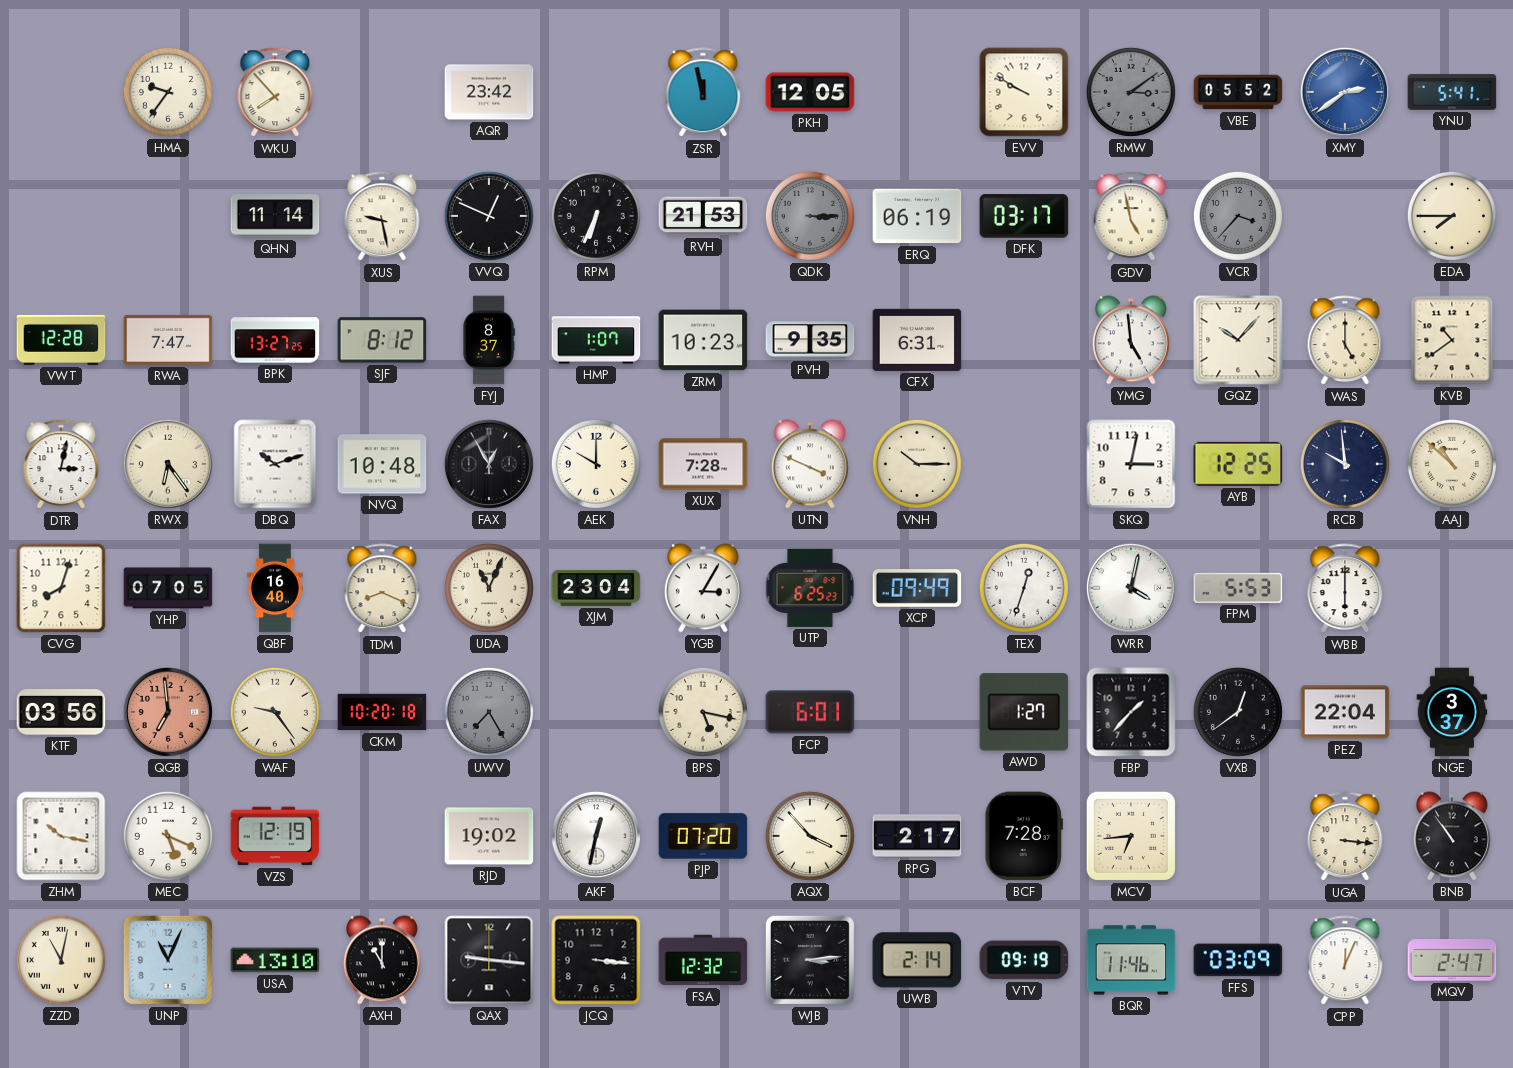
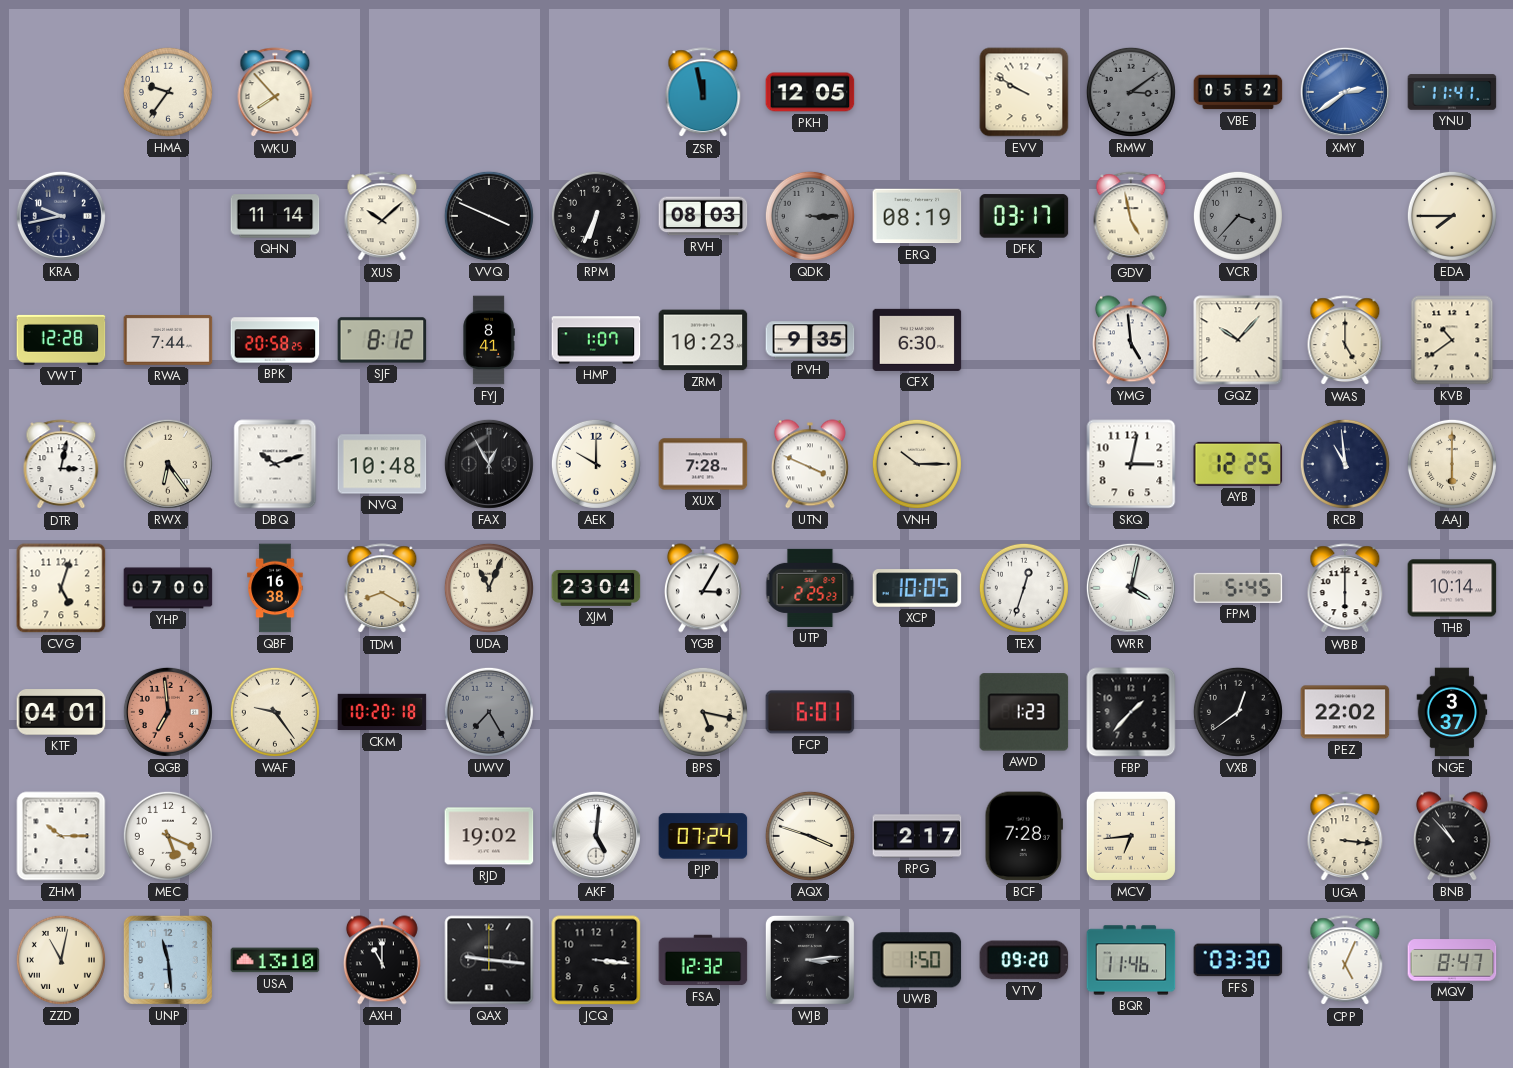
AQR: 23:42 -> none (489, 92)
YNU: 5:41 -> 11:41 (1452, 92)
KRA: none -> 9:43 (61, 216)
XUS: 9:28 -> 10:08 (382, 217)
VVQ: 12:49 -> 3:49 (489, 216)
RVH: 21:53 -> 08:03 (703, 216)
ERQ: 06:19 -> 08:19 (917, 216)
RWA: 7:47 -> 7:44 (168, 340)
BPK: 13:27 -> 20:58 (275, 340)
FYJ: 8:37 -> 8:41 (489, 340)
CFX: 6:31 -> 6:30 (917, 340)
RCB: 9:59 -> 10:59 (1345, 464)
AAJ: 10:52 -> 6:00 (1452, 464)
CVG: 8:03 -> 5:03 (61, 588)
YHP: 07:05 -> 07:00 (168, 588)
QBF: 16:40 -> 16:38 (275, 588)
TDM: 8:19 -> 8:20 (382, 589)
UTP: 6:25 -> 2:25 (810, 588)
XCP: 09:49 -> 10:05 (917, 588)
FPM: 5:53 -> 5:45 (1238, 588)
THB: none -> 10:14 (1452, 588)
KTF: 03:56 -> 04:01 (61, 712)
AWD: 1:27 -> 1:23 (1024, 712)
PEZ: 22:04 -> 22:02 (1345, 712)
ZHM: 10:17 -> 10:15 (61, 836)
VZS: 12:19 -> none (275, 836)
AKF: 12:32 -> 5:01 (596, 836)
PJP: 07:20 -> 07:24 (703, 836)
AQX: 3:53 -> 3:48 (810, 836)
BNB: 10:54 -> 10:53 (1452, 836)
UNP: 11:04 -> 11:29 (168, 960)
UWB: 2:14 -> 1:50 (917, 960)
VTV: 09:19 -> 09:20 (1024, 960)
FFS: 03:09 -> 03:30 (1238, 960)
CPP: 12:04 -> 5:04 (1345, 961)
MQV: 2:47 -> 8:47 (1452, 960)
